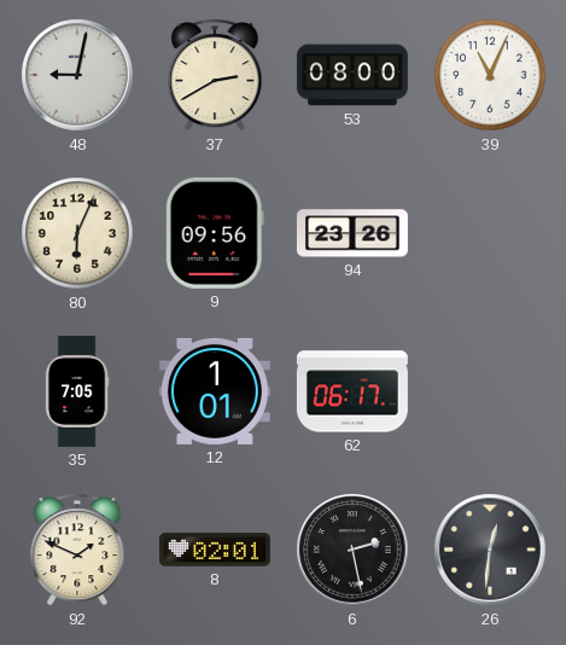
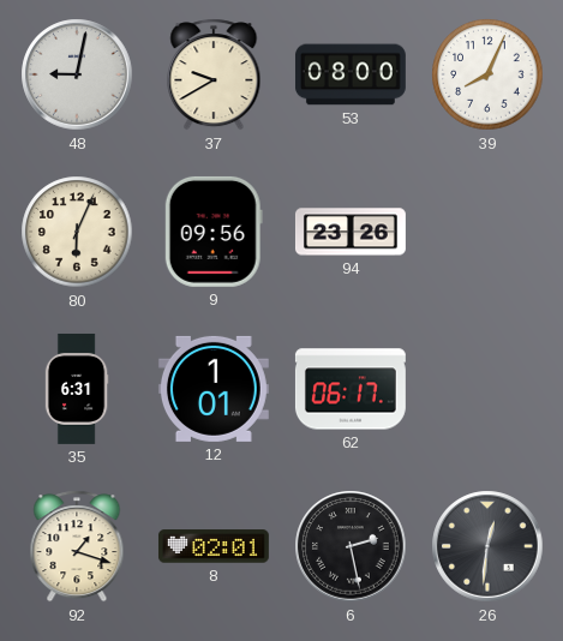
37: 2:40 -> 9:40 (214, 74)
39: 11:04 -> 8:04 (487, 74)
35: 7:05 -> 6:31 (77, 389)
92: 1:49 -> 1:18 (77, 546)
